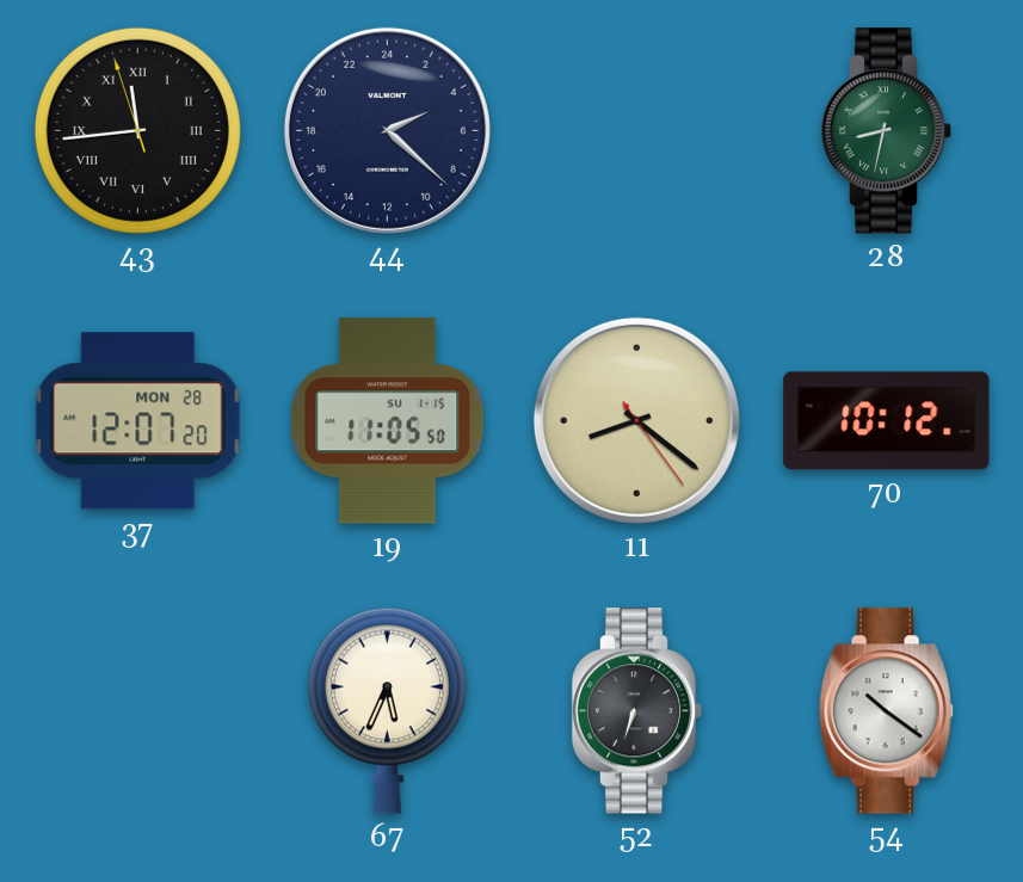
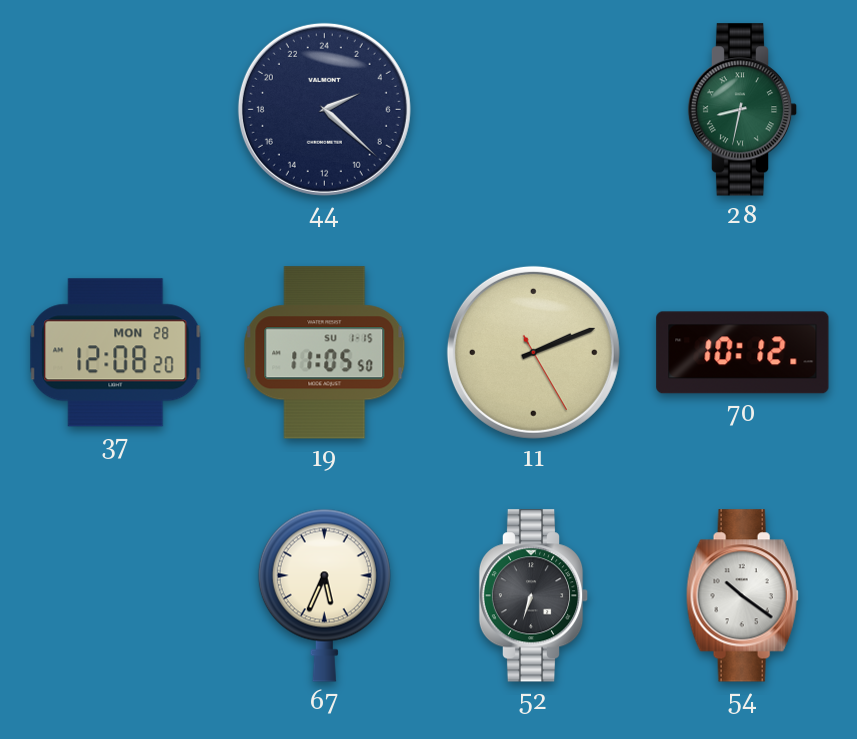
43: 11:43 -> none (137, 130)
37: 12:07 -> 12:08 (116, 353)
11: 8:21 -> 2:11 (533, 352)
